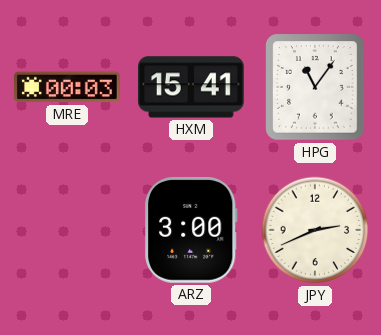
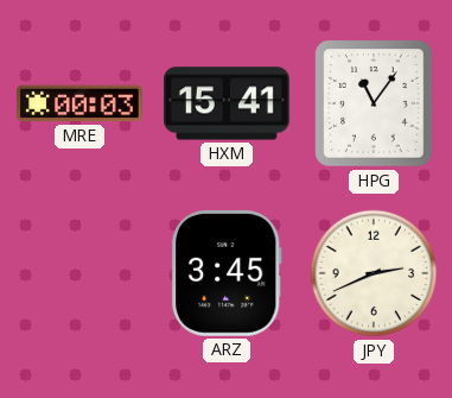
ARZ: 3:00 -> 3:45 (227, 273)
